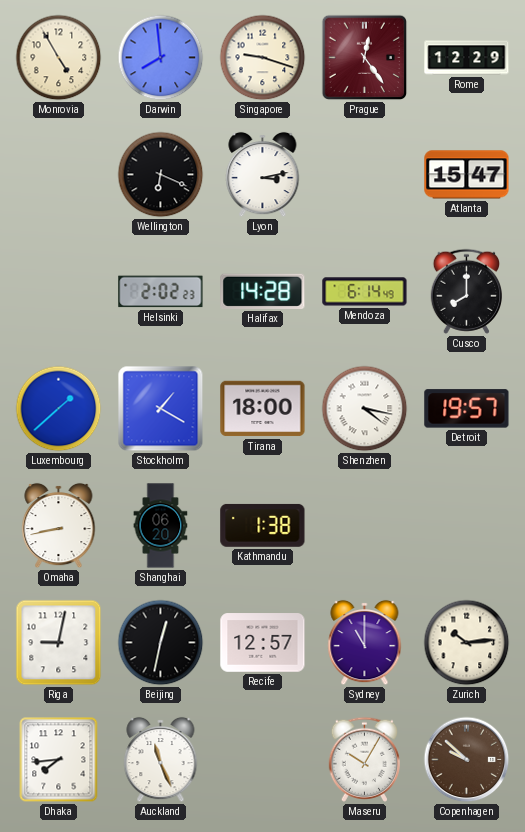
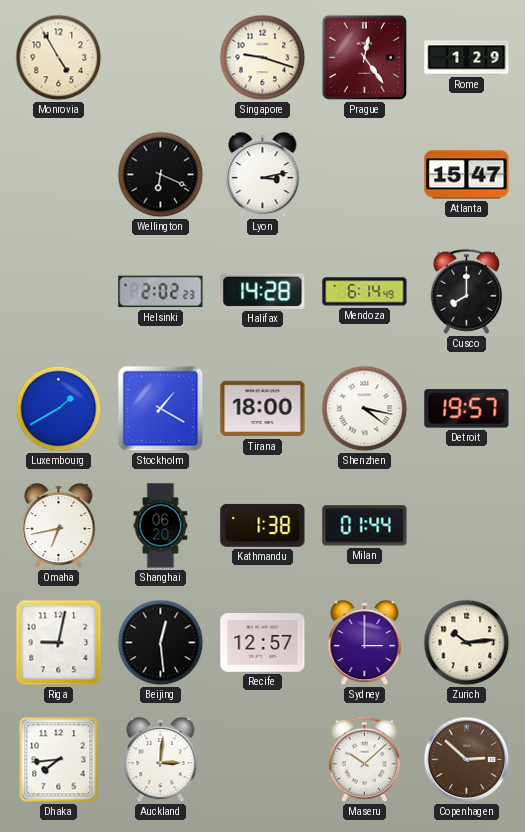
Darwin: 7:59 -> none (161, 58)
Rome: 12:29 -> 1:29 (467, 58)
Luxembourg: 1:38 -> 1:40 (59, 409)
Omaha: 8:43 -> 6:43 (59, 526)
Milan: none -> 01:44 (365, 526)
Beijing: 12:32 -> 12:29 (161, 643)
Sydney: 11:00 -> 3:00 (365, 643)
Auckland: 11:26 -> 3:01 (161, 760)
Maseru: 10:05 -> 10:08 (364, 759)
Copenhagen: 9:52 -> 2:52 (467, 760)
